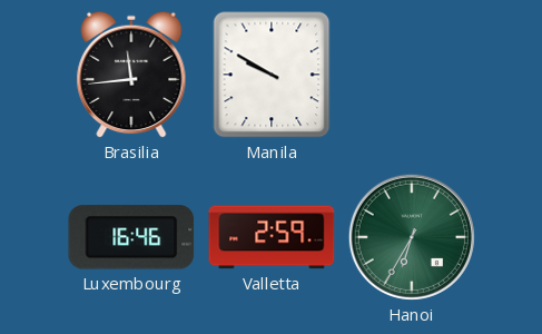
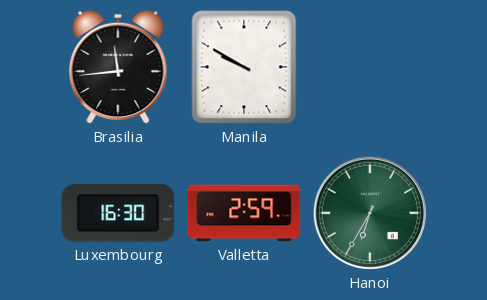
Luxembourg: 16:46 -> 16:30 (118, 213)
